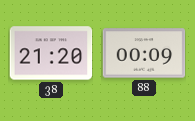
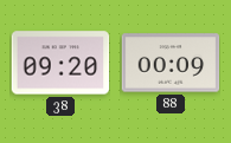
38: 21:20 -> 09:20 (60, 63)
